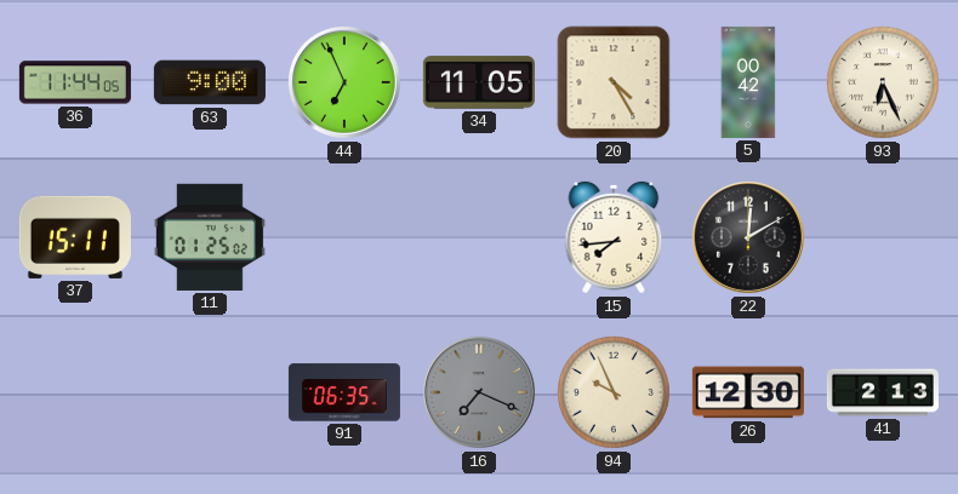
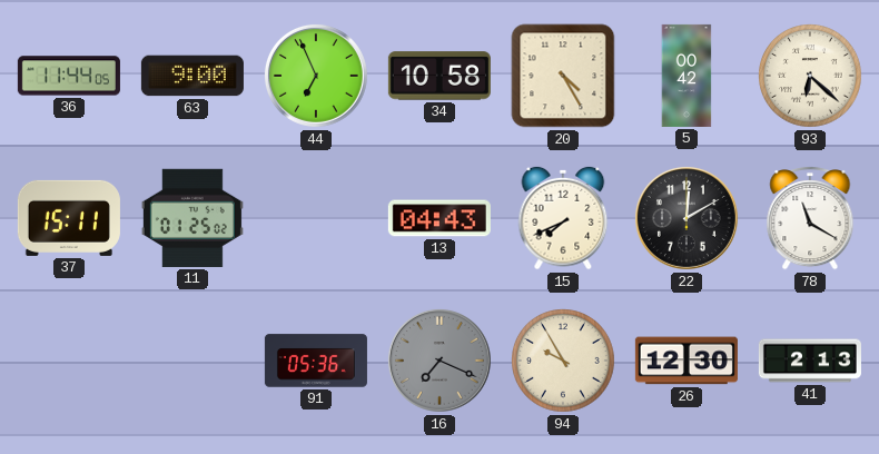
34: 11:05 -> 10:58 (439, 76)
93: 6:26 -> 6:22 (811, 77)
13: none -> 04:43 (439, 218)
15: 7:44 -> 7:41 (563, 218)
78: none -> 11:20 (810, 219)
91: 06:35 -> 05:36 (316, 361)
94: 9:56 -> 9:55 (564, 362)
